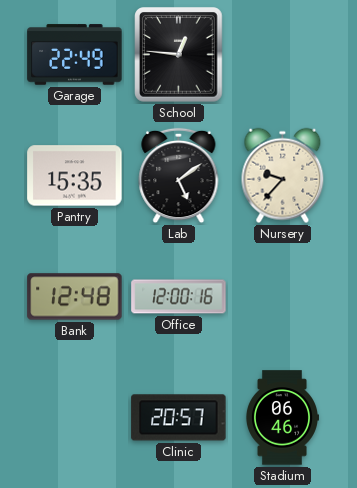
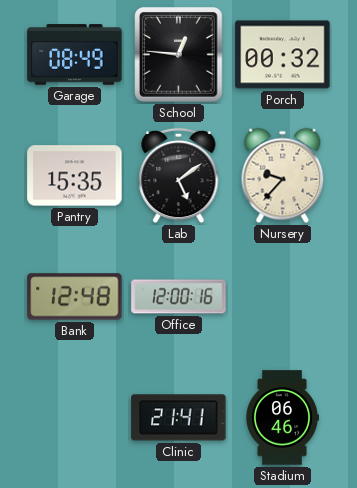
Garage: 22:49 -> 08:49 (75, 55)
Porch: none -> 00:32 (283, 55)
Clinic: 20:57 -> 21:41 (179, 418)
